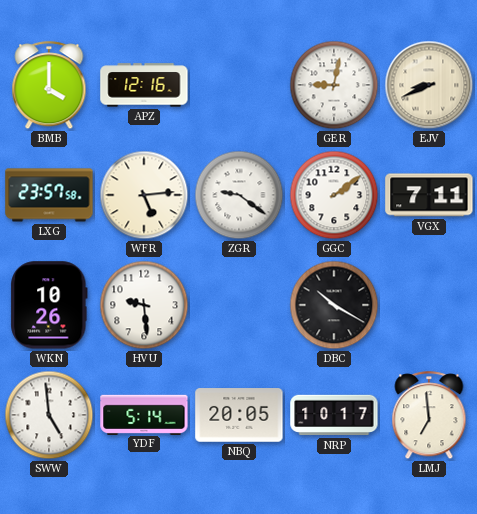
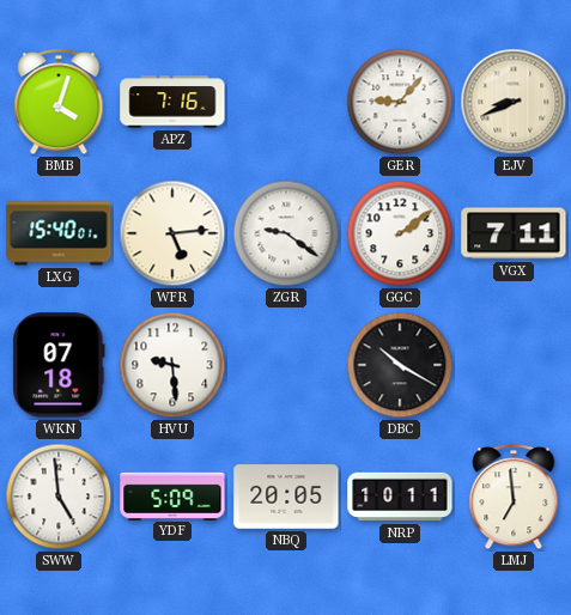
BMB: 4:00 -> 4:03 (59, 103)
APZ: 12:16 -> 7:16 (172, 102)
GER: 9:02 -> 9:07 (400, 102)
LXG: 23:57 -> 15:40 (59, 233)
WKN: 10:26 -> 07:18 (59, 365)
YDF: 5:14 -> 5:09 (172, 495)
NRP: 10:17 -> 10:11 (400, 497)
